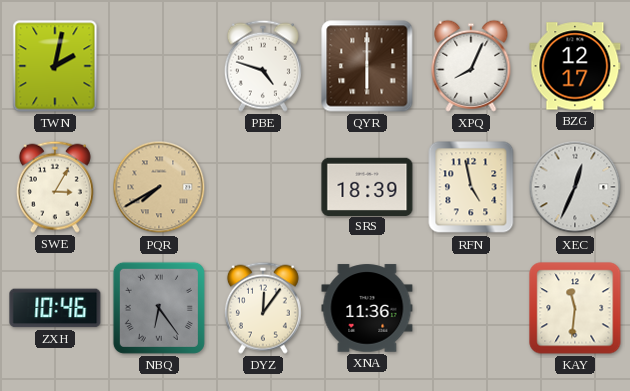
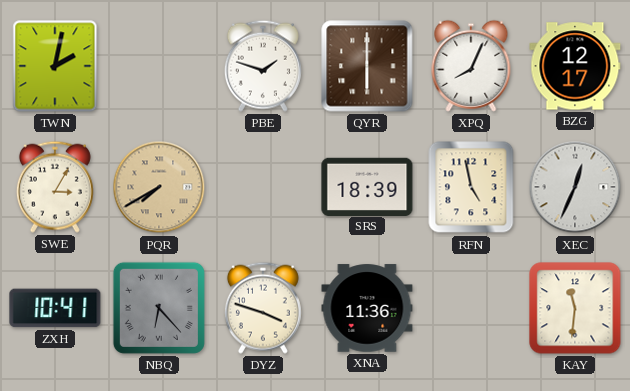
PBE: 4:48 -> 1:48 (263, 66)
ZXH: 10:46 -> 10:41 (55, 308)
NBQ: 6:24 -> 6:23 (159, 308)
DYZ: 12:06 -> 3:48 (263, 308)
